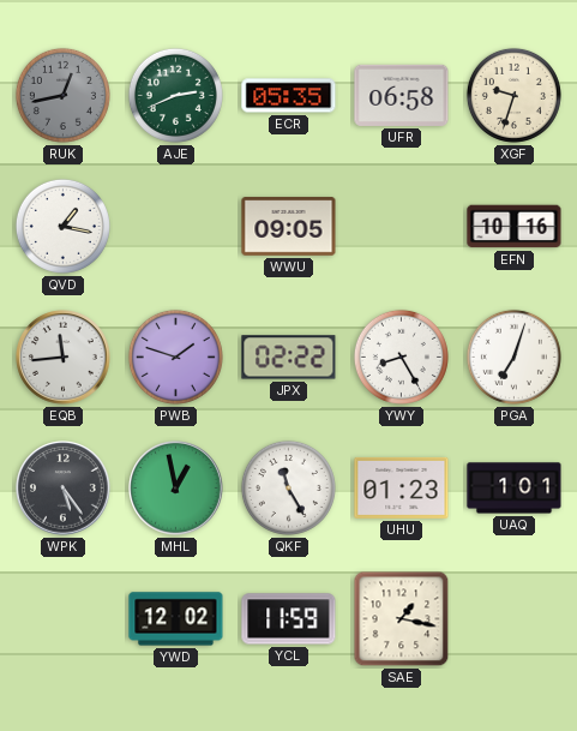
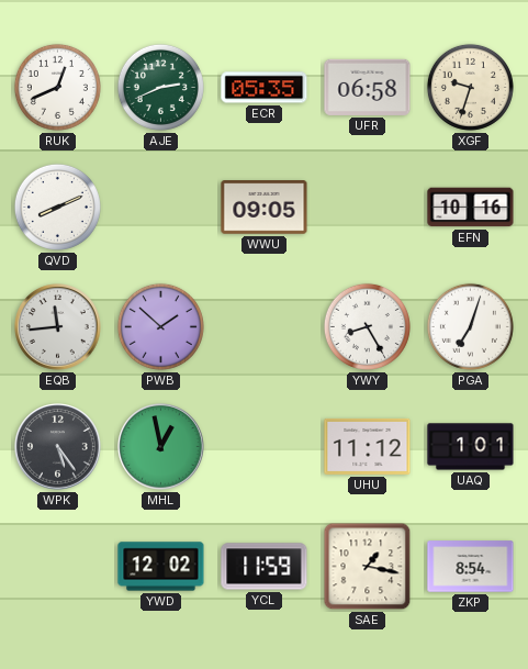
RUK: 12:43 -> 12:41 (57, 87)
RUK dial: grey -> white (57, 87)
QVD: 1:17 -> 8:11 (57, 207)
PWB: 1:48 -> 1:52 (160, 326)
JPX: 02:22 -> none (289, 358)
QKF: 11:25 -> none (288, 487)
UHU: 01:23 -> 11:12 (368, 446)
ZKP: none -> 8:54 (471, 567)
